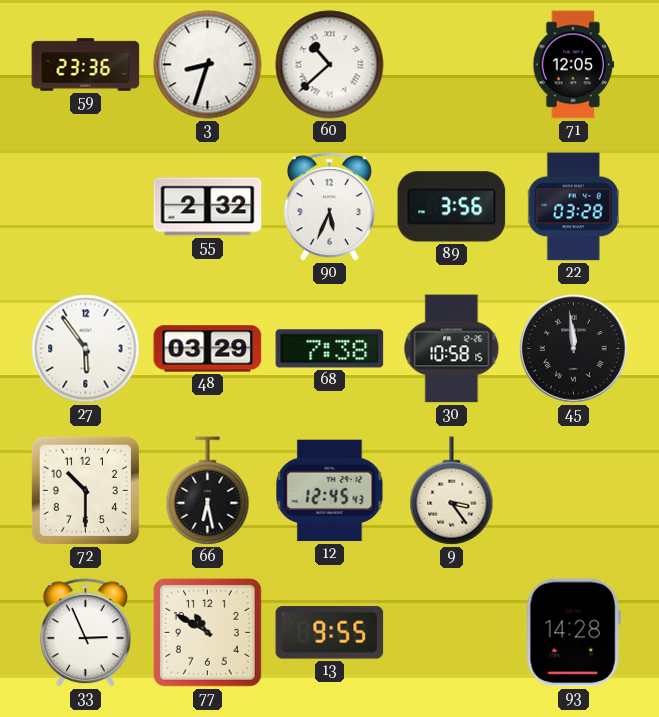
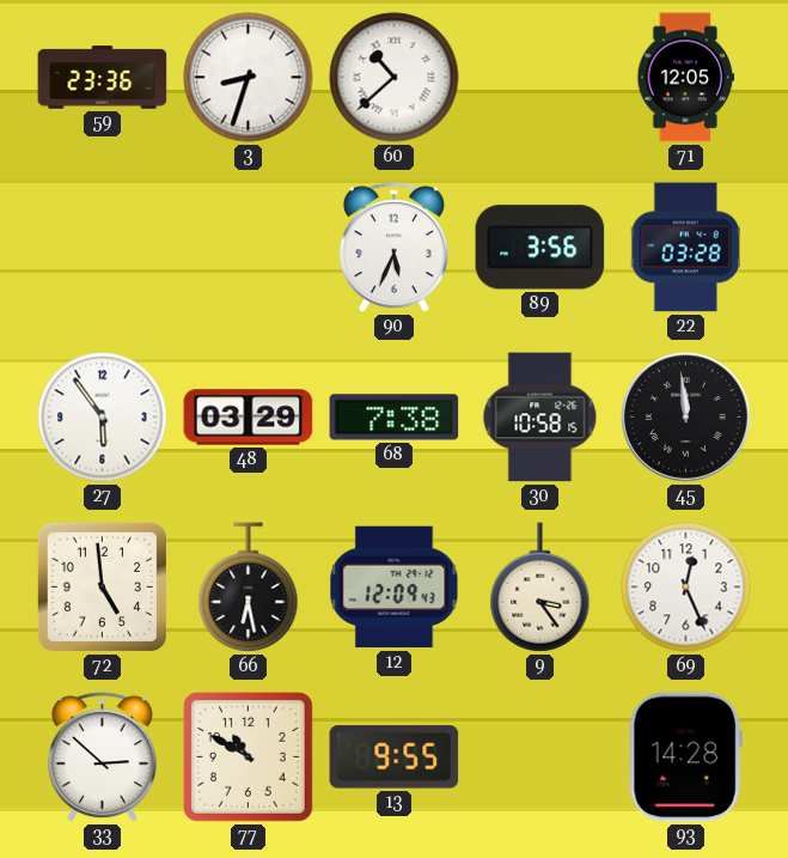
55: 2:32 -> none (208, 207)
72: 10:30 -> 4:59 (102, 586)
12: 12:45 -> 12:09 (395, 588)
69: none -> 12:26 (686, 588)
33: 2:56 -> 2:52 (102, 757)
